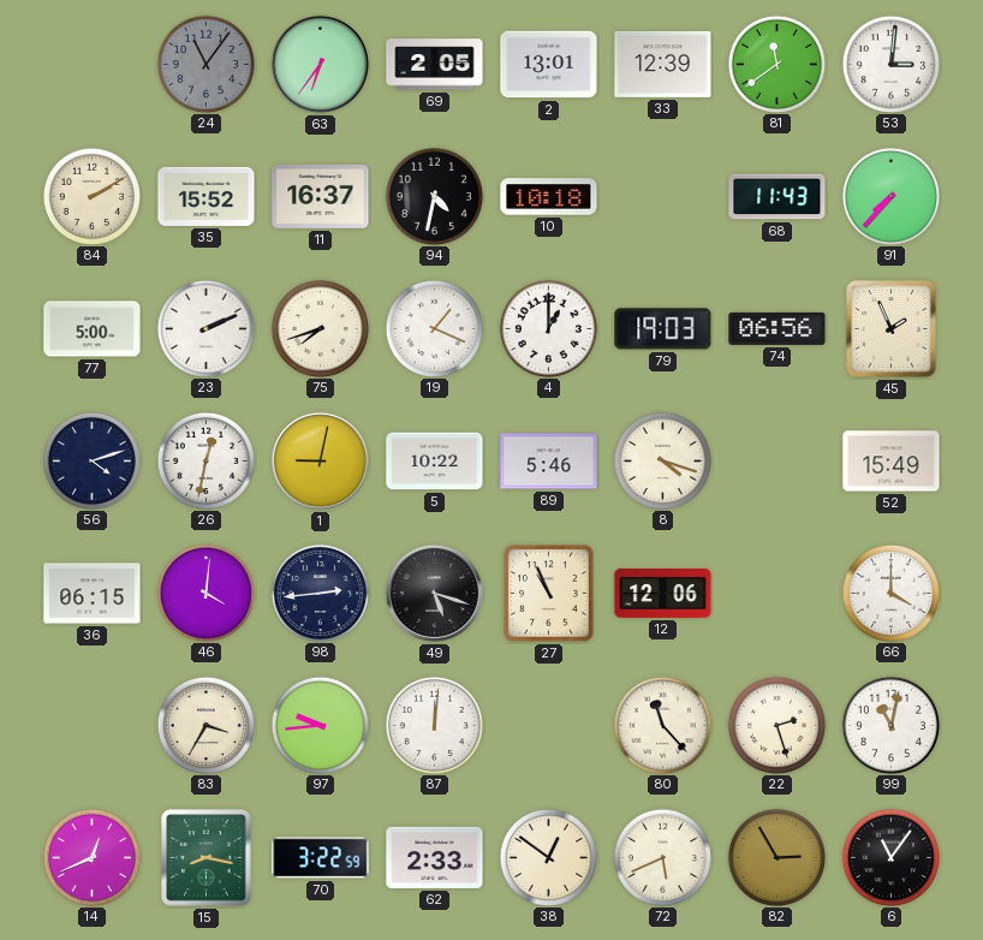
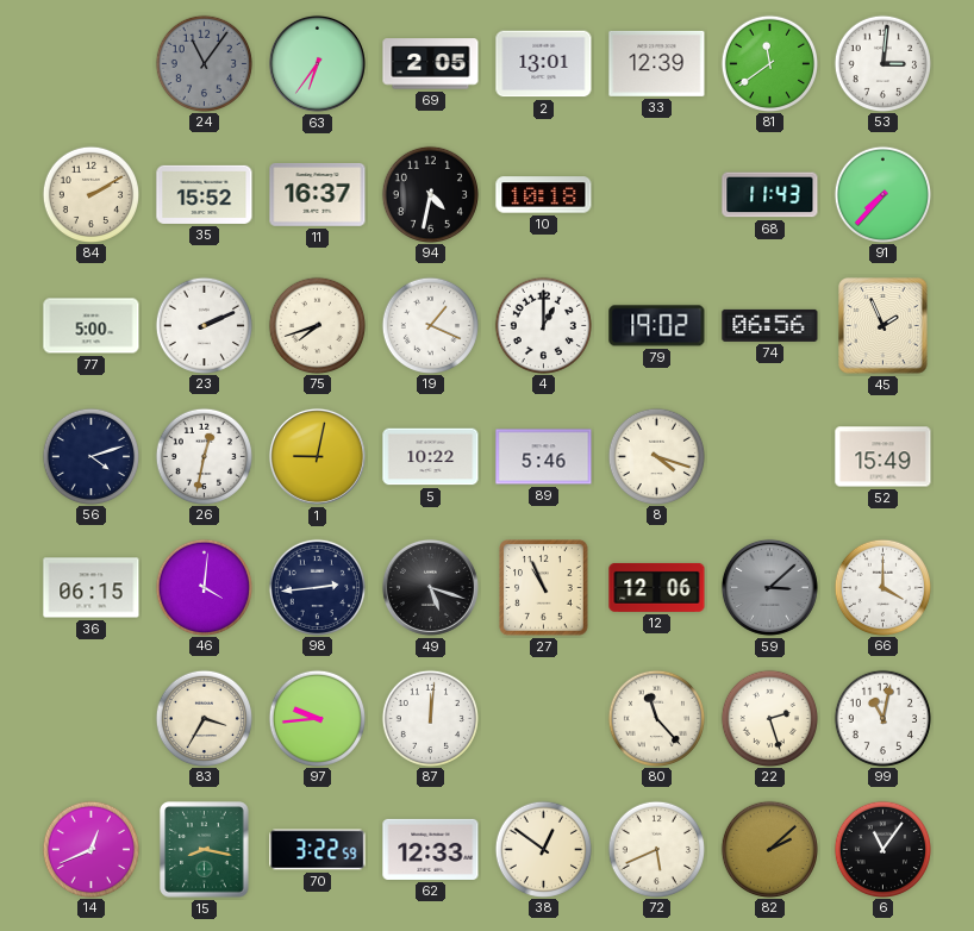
79: 19:03 -> 19:02 (657, 326)
59: none -> 3:08 (769, 587)
62: 2:33 -> 12:33 (431, 849)
82: 2:55 -> 2:08 (769, 849)
